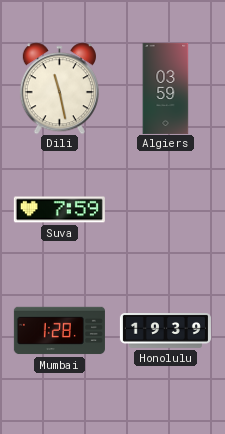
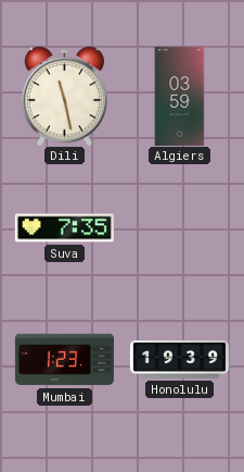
Suva: 7:59 -> 7:35 (64, 228)
Mumbai: 1:28 -> 1:23 (64, 360)
